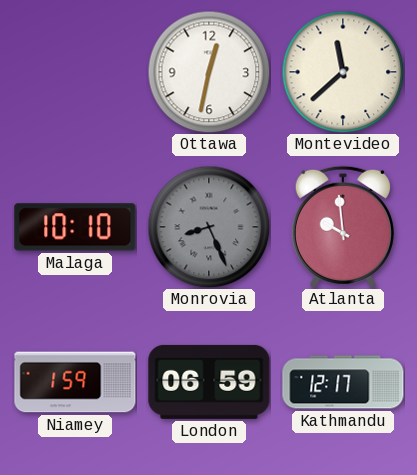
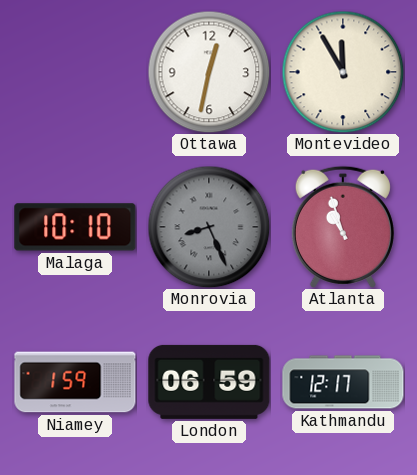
Montevideo: 11:38 -> 11:55 (343, 72)
Atlanta: 9:59 -> 10:57 (343, 227)
